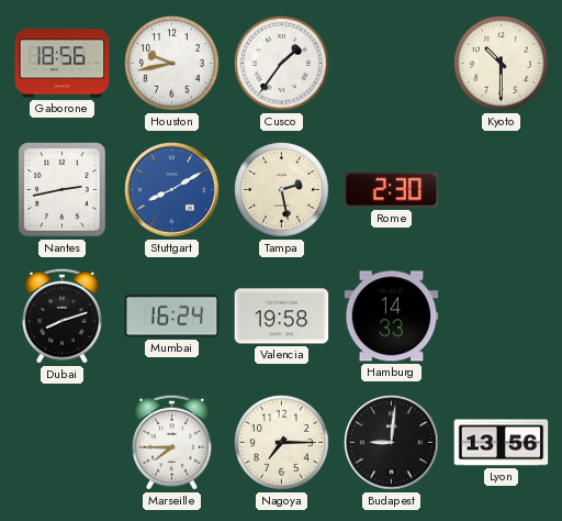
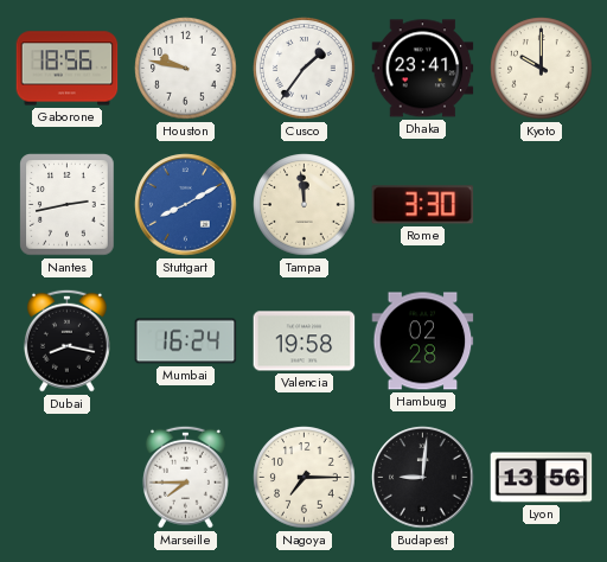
Houston: 9:43 -> 9:47 (186, 69)
Dhaka: none -> 23:41 (423, 69)
Kyoto: 10:30 -> 10:00 (542, 69)
Tampa: 2:28 -> 11:59 (305, 205)
Rome: 2:30 -> 3:30 (423, 205)
Dubai: 8:12 -> 8:17 (66, 340)
Hamburg: 14:33 -> 02:28 (423, 341)
